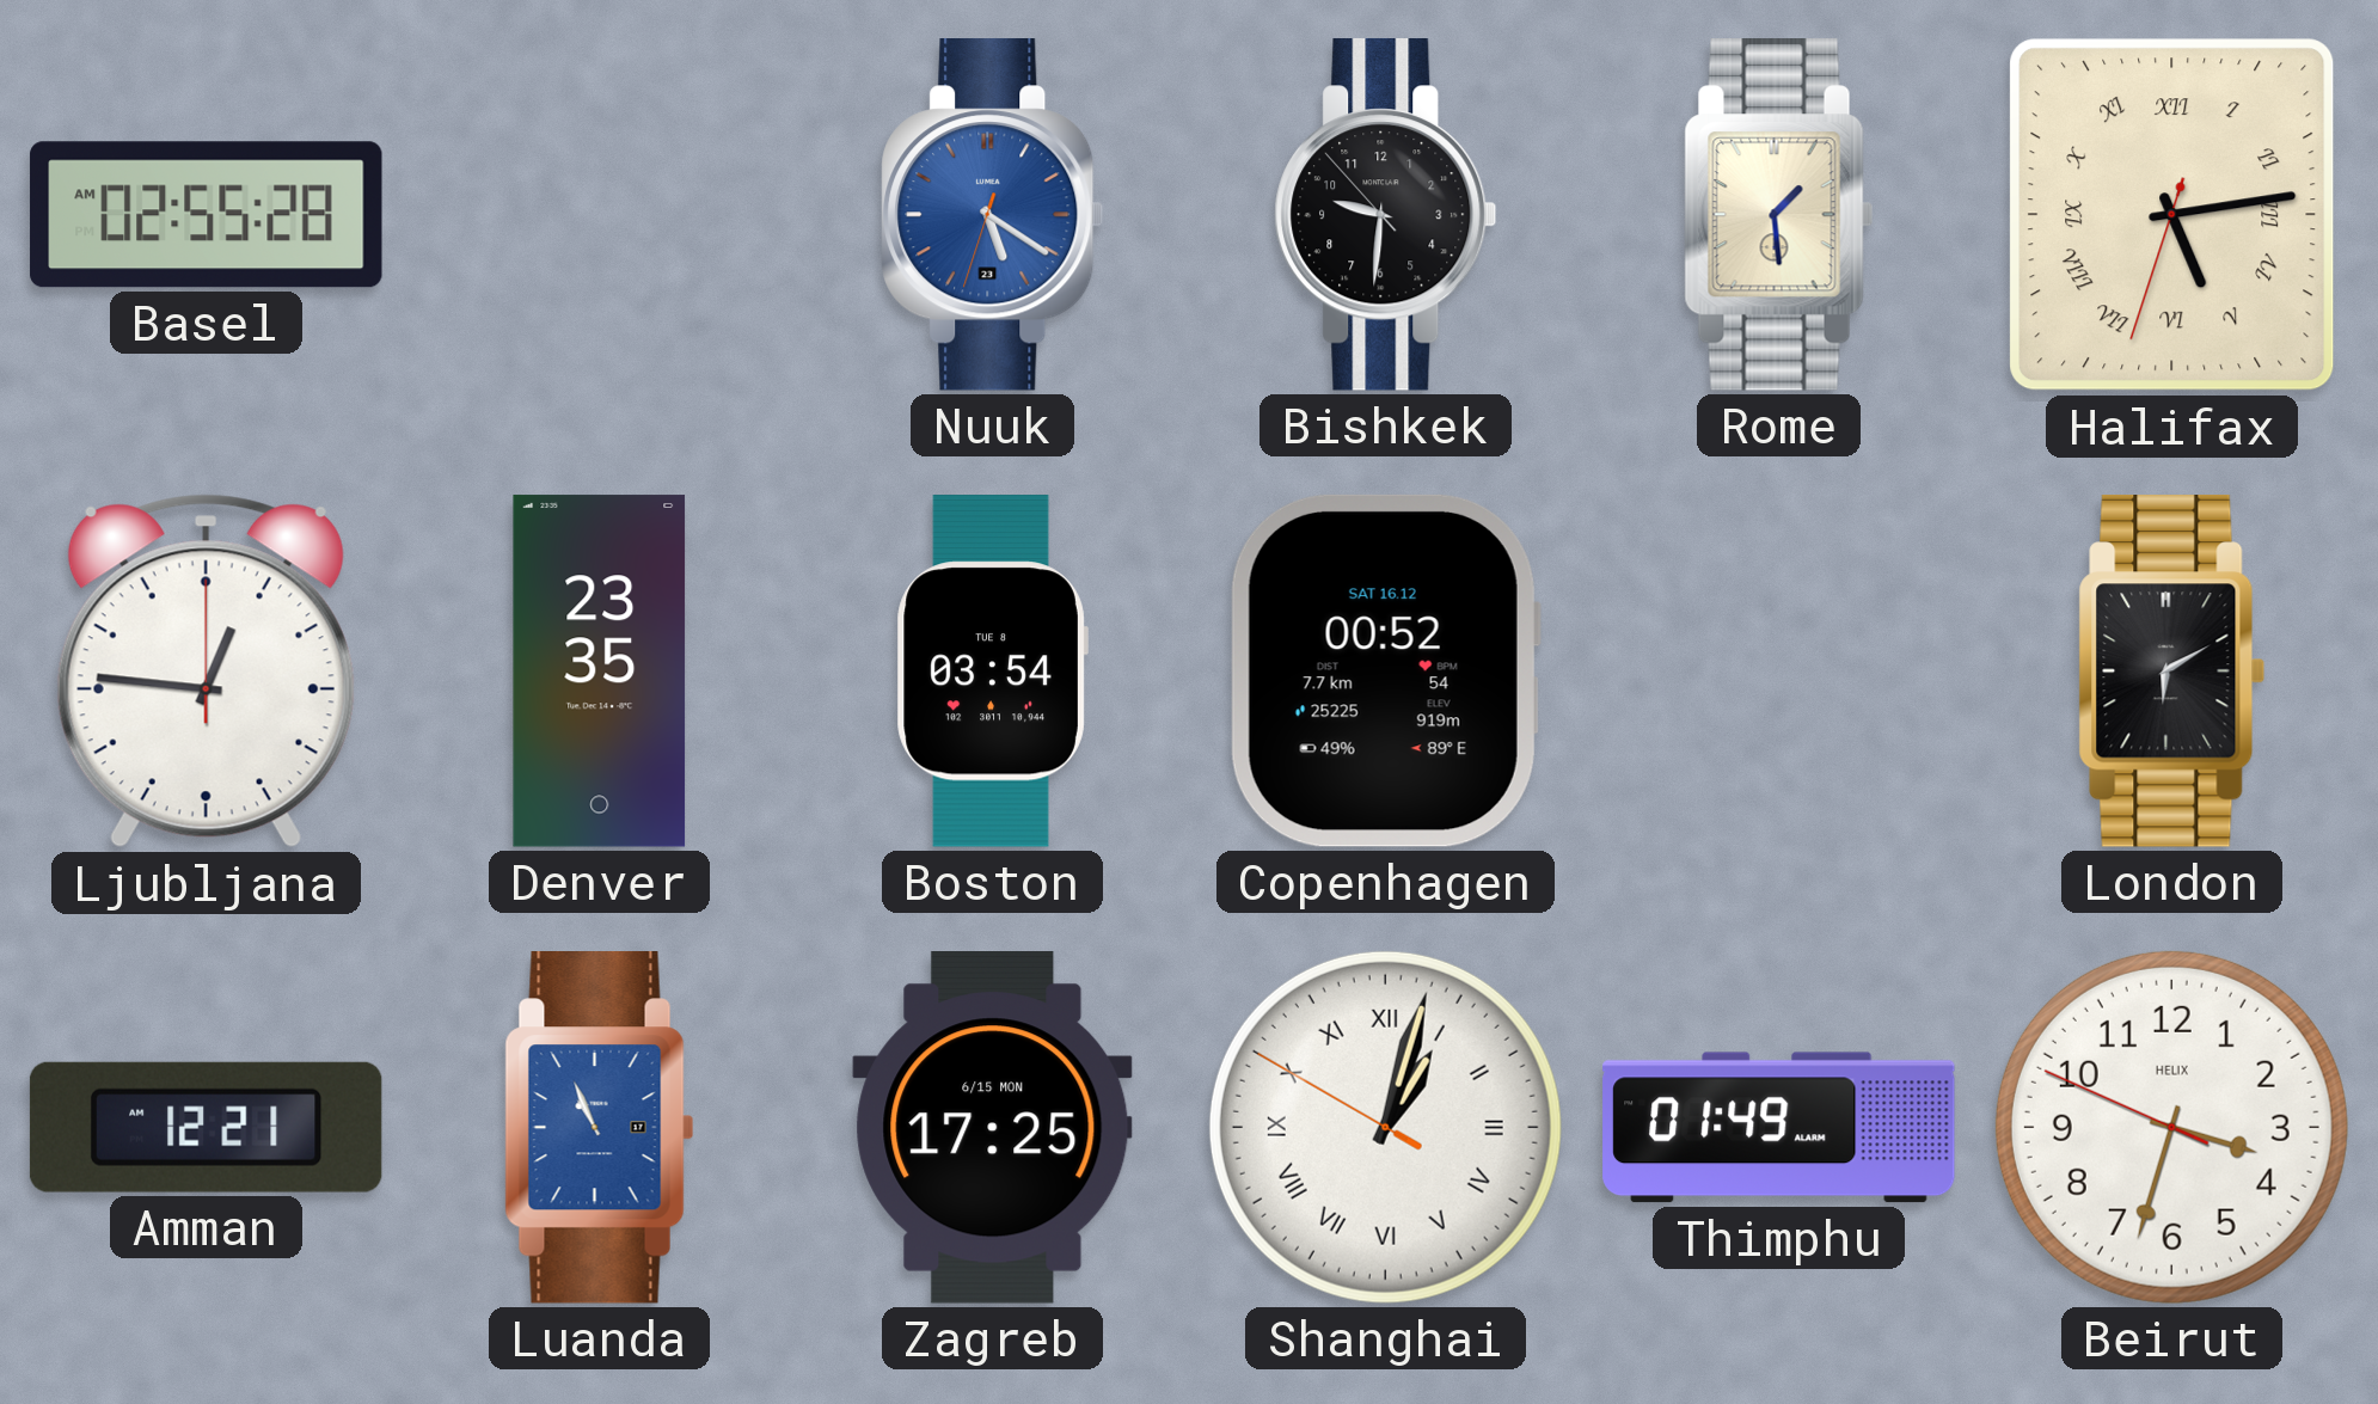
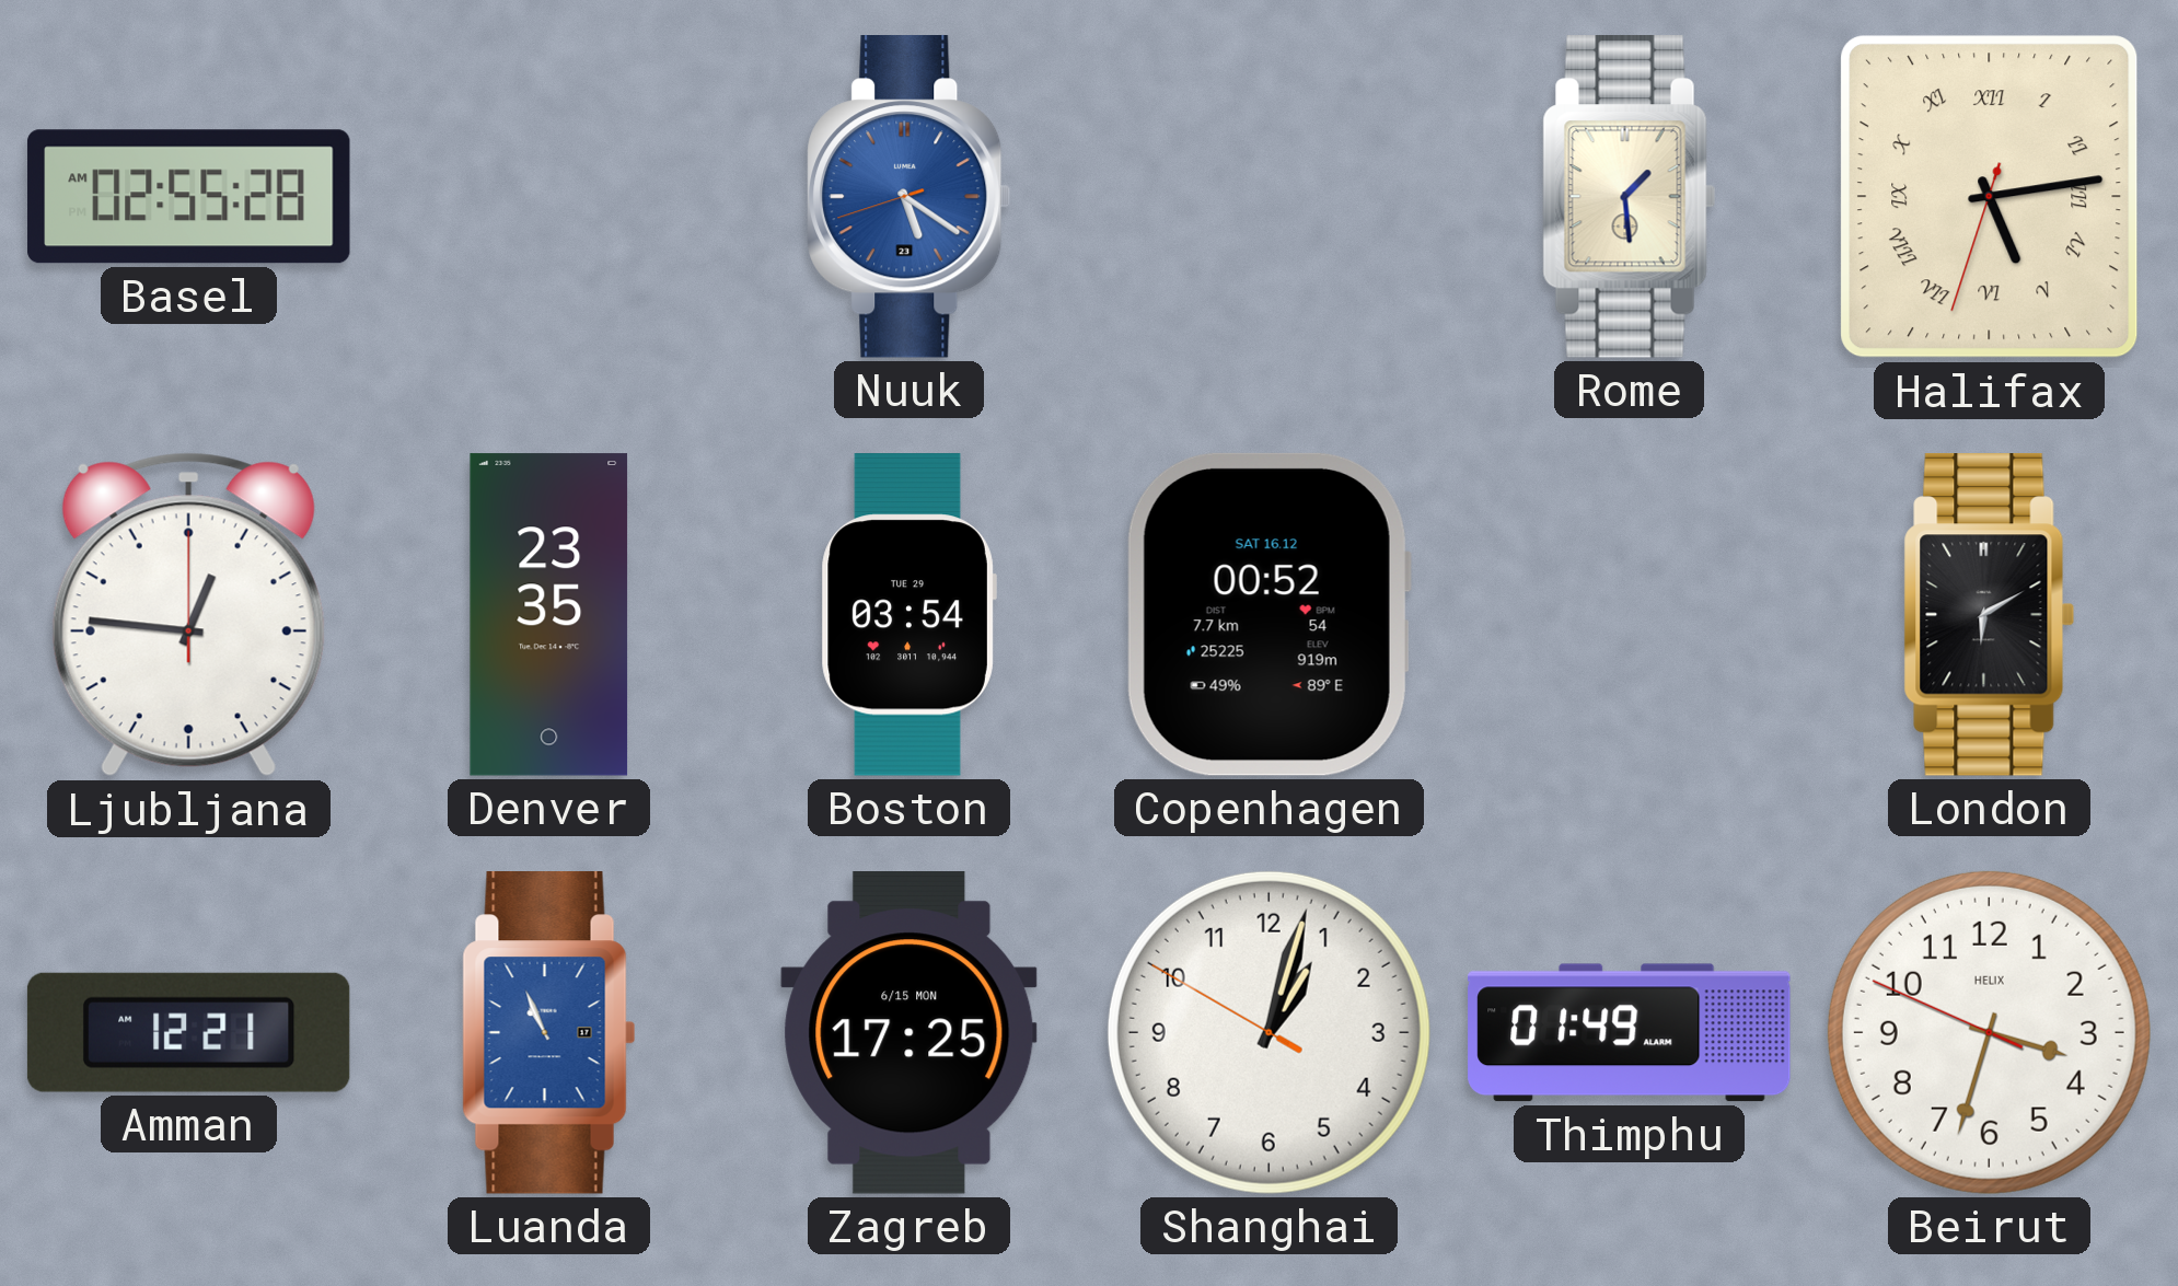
Nuuk: 5:20:33 -> 5:20:42 (910, 197)
Bishkek: 9:30 -> none (1386, 215)
Boston date: TUE 8 -> TUE 29 (908, 615)
Shanghai numerals: Roman -> Arabic (1268, 1032)
